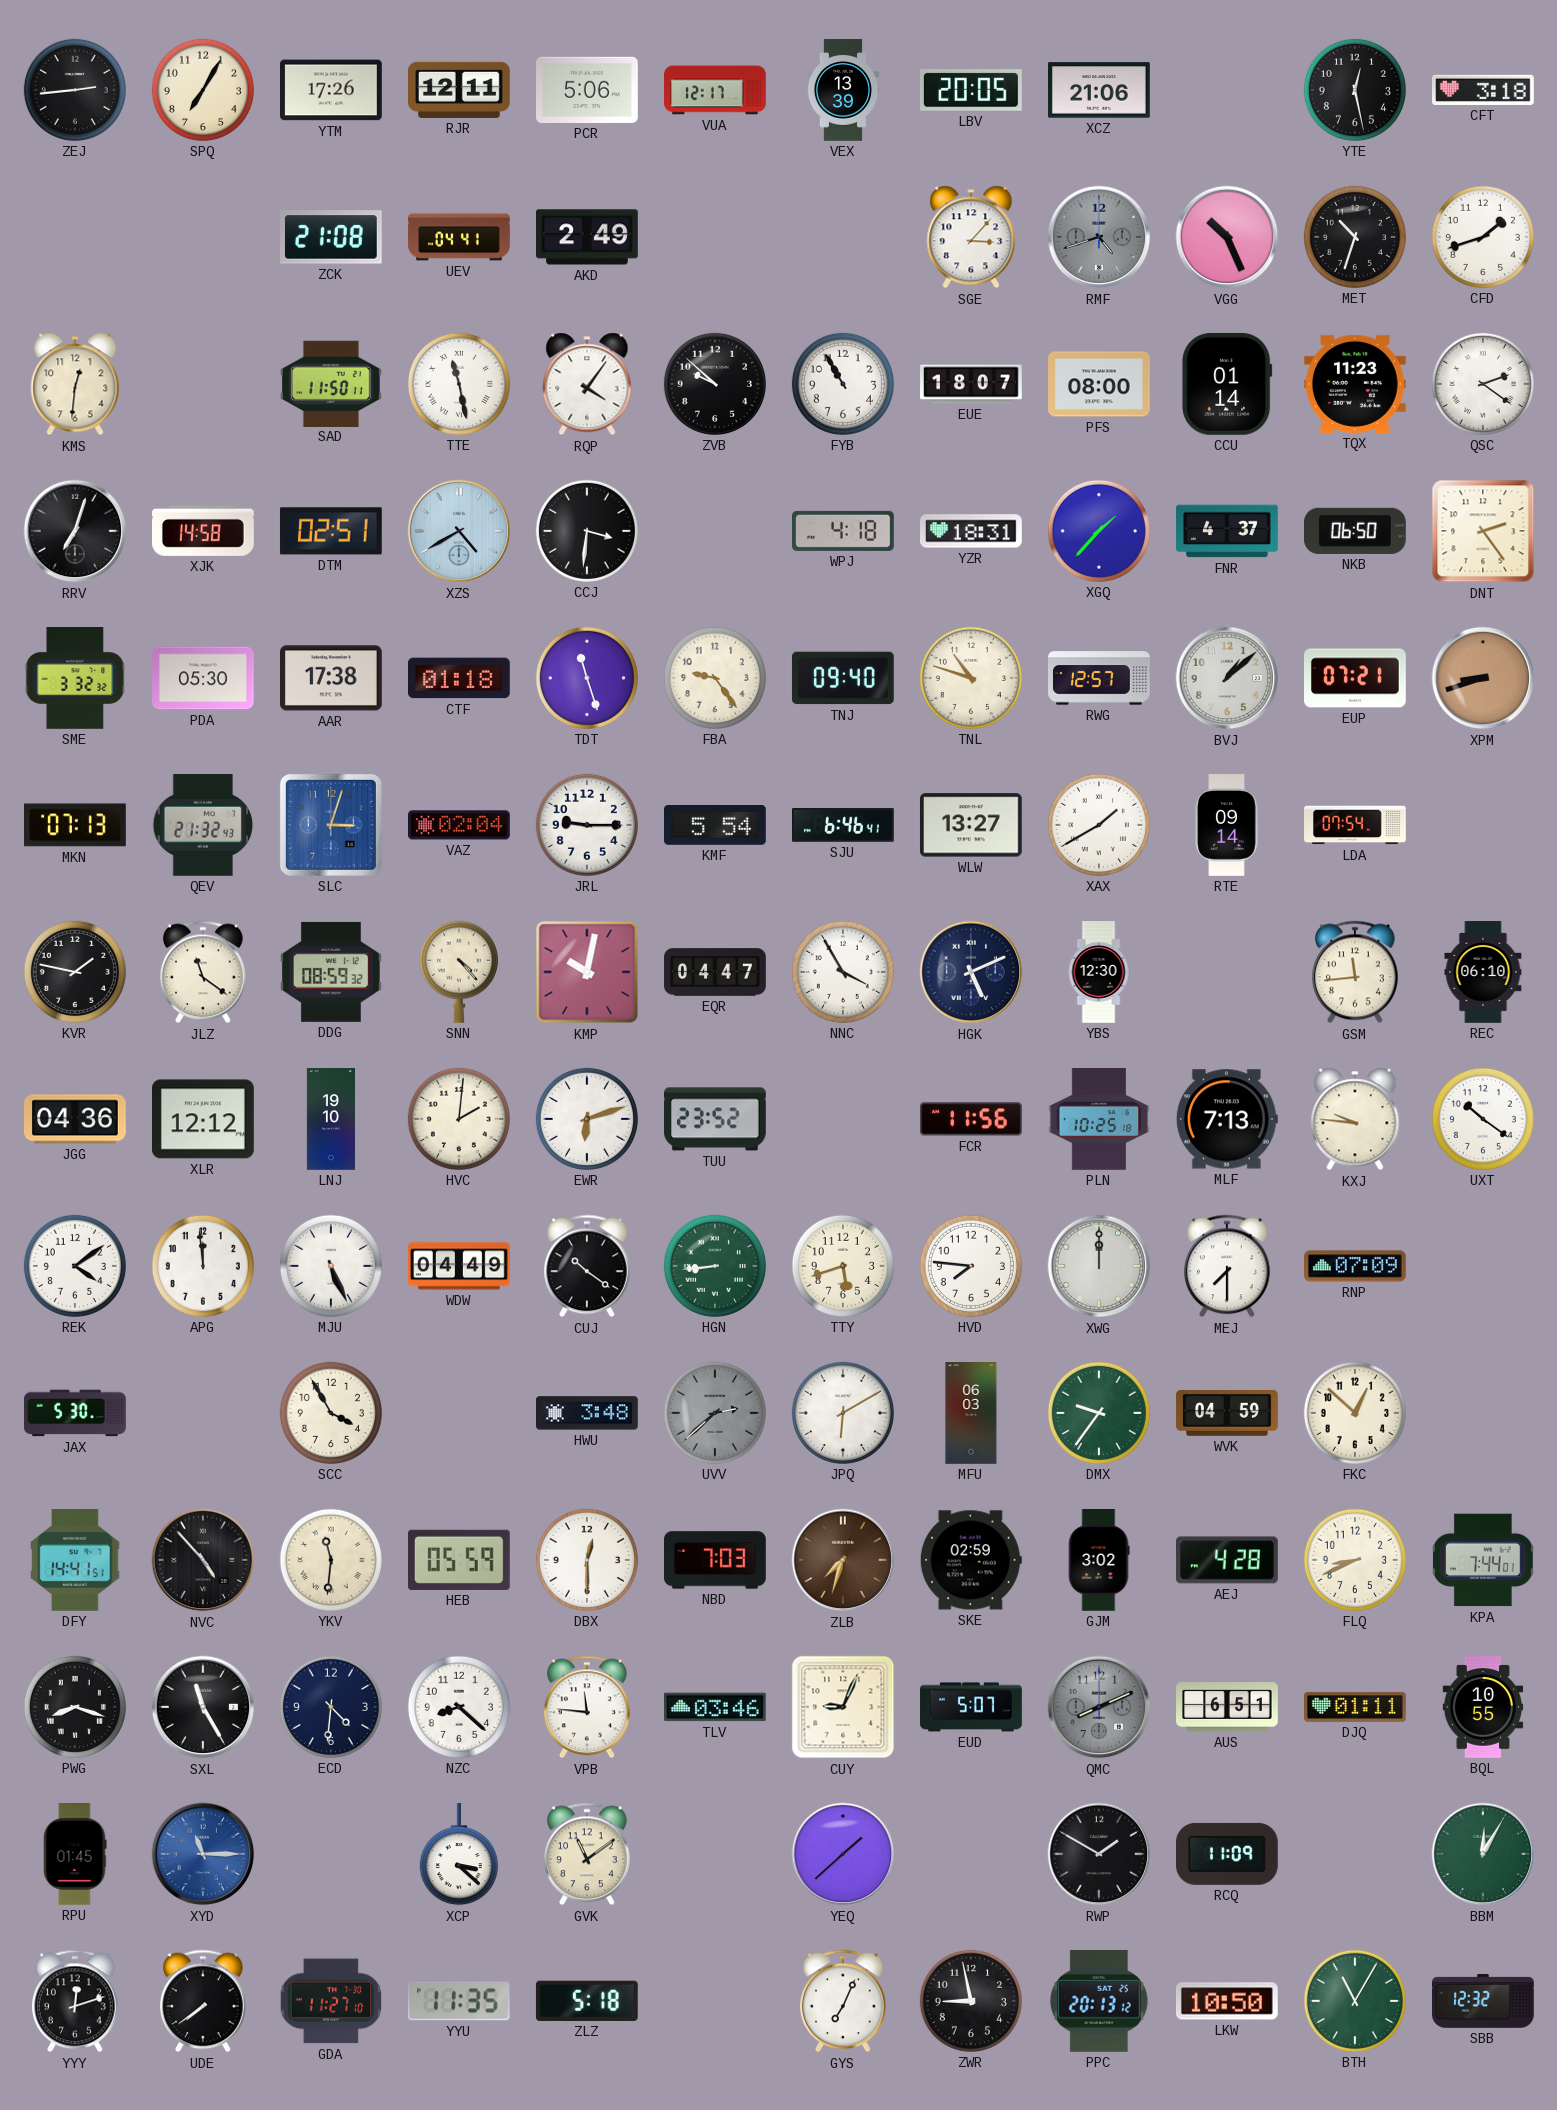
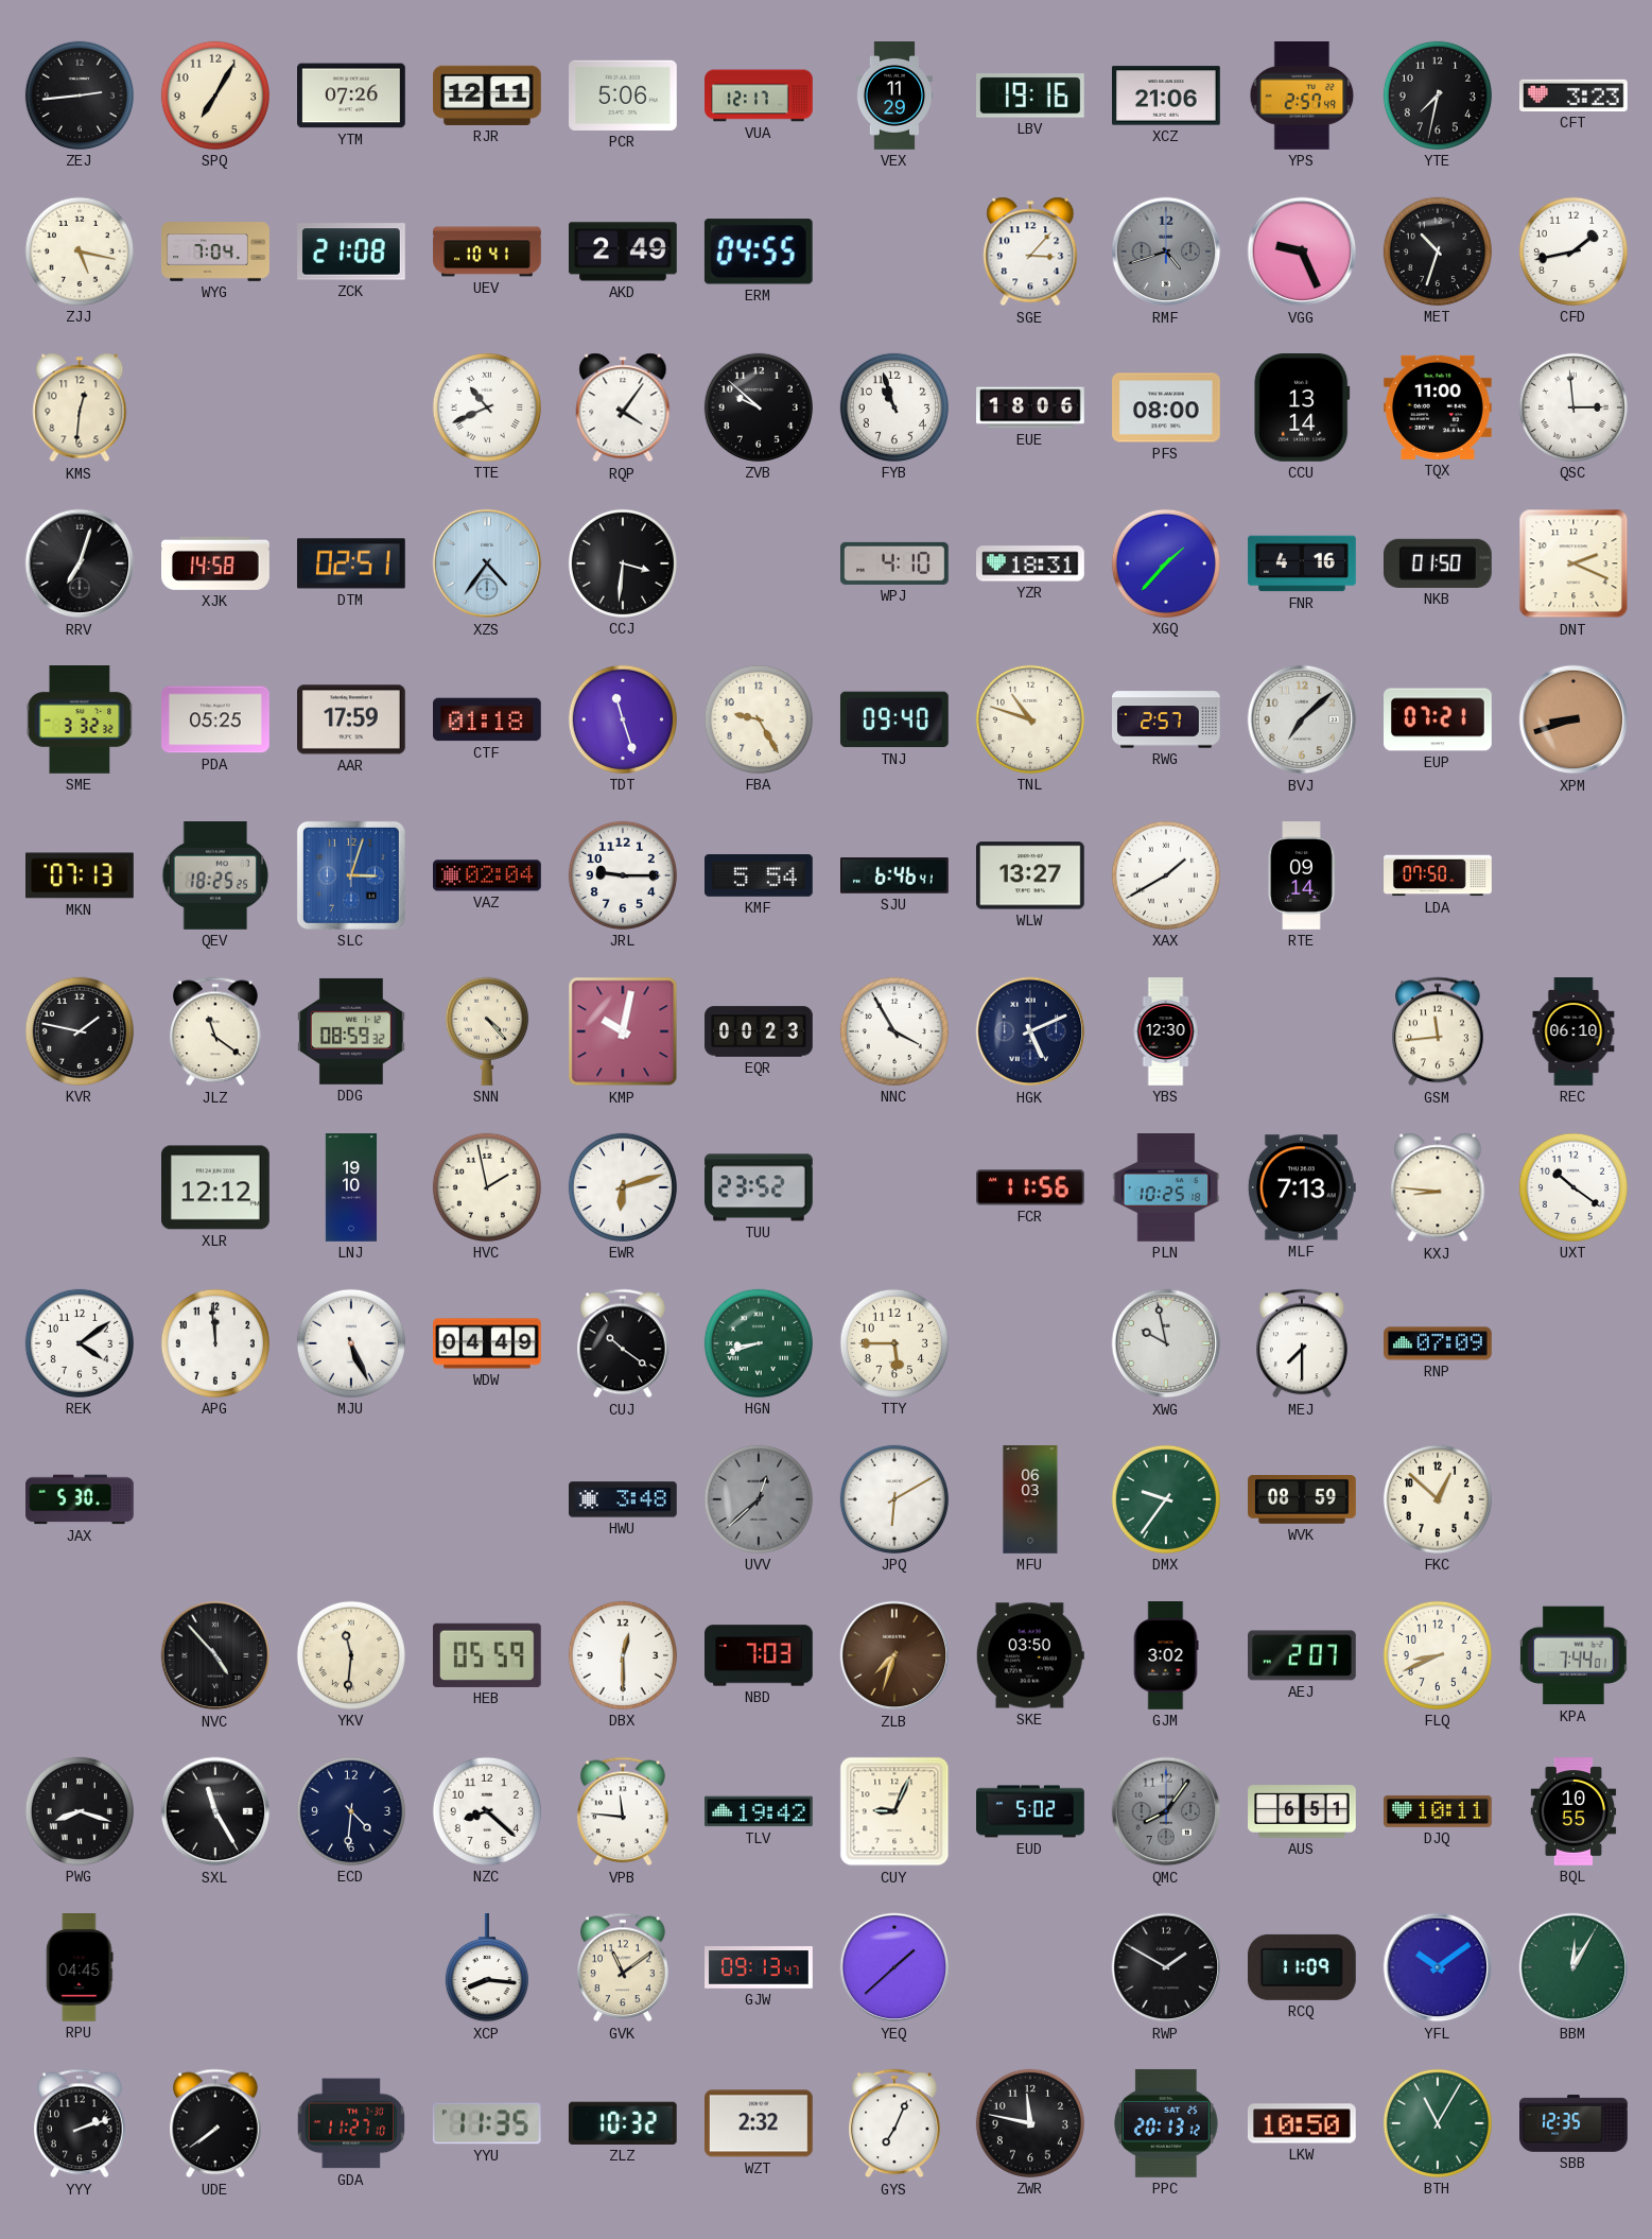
YTM: 17:26 -> 07:26 (352, 96)
VEX: 13:39 -> 11:29 (893, 96)
LBV: 20:05 -> 19:16 (1031, 96)
YPS: none -> 2:57 (1302, 97)
YTE: 12:28 -> 7:32 (1438, 96)
CFT: 3:18 -> 3:23 (1575, 96)
ZJJ: none -> 5:17 (80, 251)
WYG: none -> 7:04 (215, 251)
UEV: 04:41 -> 10:41 (487, 251)
ERM: none -> 04:55 (759, 251)
VGG: 10:26 -> 9:26 (1302, 251)
CFD: 1:42 -> 1:43 (1573, 251)
SAD: 11:50 -> none (331, 383)
TTE: 11:28 -> 10:41 (487, 407)
FYB: 10:55 -> 10:57 (894, 407)
EUE: 18:07 -> 18:06 (1030, 407)
CCU: 01:14 -> 13:14 (1302, 407)
TQX: 11:23 -> 11:00 (1439, 407)
QSC: 2:21 -> 2:59 (1573, 407)
XZS: 4:40 -> 4:36 (487, 563)
WPJ: 4:18 -> 4:10 (895, 563)
FNR: 4:37 -> 4:16 (1302, 563)
NKB: 06:50 -> 01:50 (1438, 563)
DNT: 2:24 -> 2:19 (1573, 563)
PDA: 05:30 -> 05:25 (216, 719)
AAR: 17:38 -> 17:59 (352, 719)
FBA: 9:24 -> 9:25 (759, 719)
RWG: 12:57 -> 2:57 (1167, 719)
BVJ: 1:08 -> 7:08 (1302, 719)
QEV: 21:32 -> 18:25 (215, 876)
LDA: 07:54 -> 07:50 (1438, 875)
EQR: 04:47 -> 00:23 (759, 1031)
JGG: 04:36 -> none (76, 1119)
HVC: 2:01 -> 1:58 (487, 1187)
KXJ: 9:46 -> 8:46 (1438, 1187)
HGN: 8:44 -> 8:42 (759, 1343)
TTY: 5:42 -> 5:45 (894, 1343)
HVD: 7:46 -> none (971, 1266)
XWG: 12:00 -> 9:58 (1166, 1343)
SCC: 3:55 -> none (331, 1413)
UVV: 2:38 -> 12:38 (759, 1499)
WVK: 04:59 -> 08:59 (1302, 1500)
DFY: 14:41 -> none (75, 1561)
SKE: 02:59 -> 03:50 (1030, 1655)
AEJ: 4:28 -> 2:07 (1303, 1655)
TLV: 03:46 -> 19:42 (760, 1811)
EUD: 5:07 -> 5:02 (1030, 1811)
QMC: 8:11 -> 8:06 (1166, 1811)
DJQ: 01:11 -> 10:11 (1439, 1811)
RPU: 01:45 -> 04:45 (80, 1968)
XYD: 11:15 -> none (203, 1854)
XCP: 3:22 -> 8:16 (487, 1968)
GJW: none -> 09:13 (759, 1967)
YFL: none -> 10:09 (1438, 1967)
YYY: 12:12 -> 2:12 (81, 2123)
ZLZ: 5:18 -> 10:32 (623, 2123)
WZT: none -> 2:32 (760, 2123)
ZWR: 8:58 -> 11:47 (1030, 2123)
SBB: 12:32 -> 12:35 (1575, 2123)
